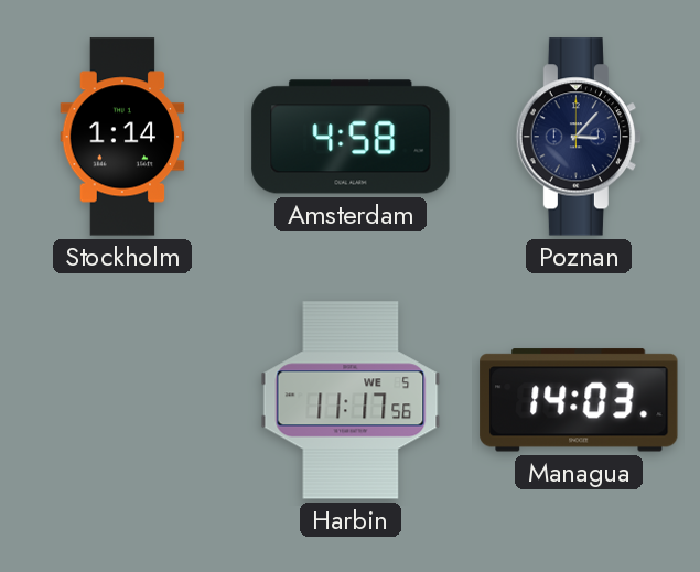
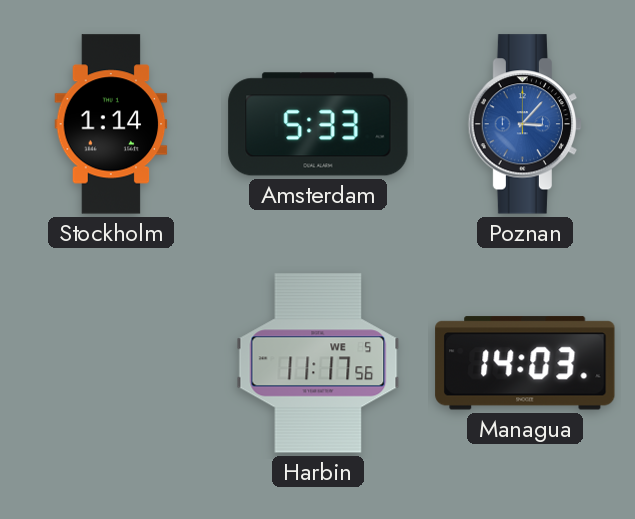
Amsterdam: 4:58 -> 5:33 (318, 124)
Poznan dial: navy -> blue (524, 124)
